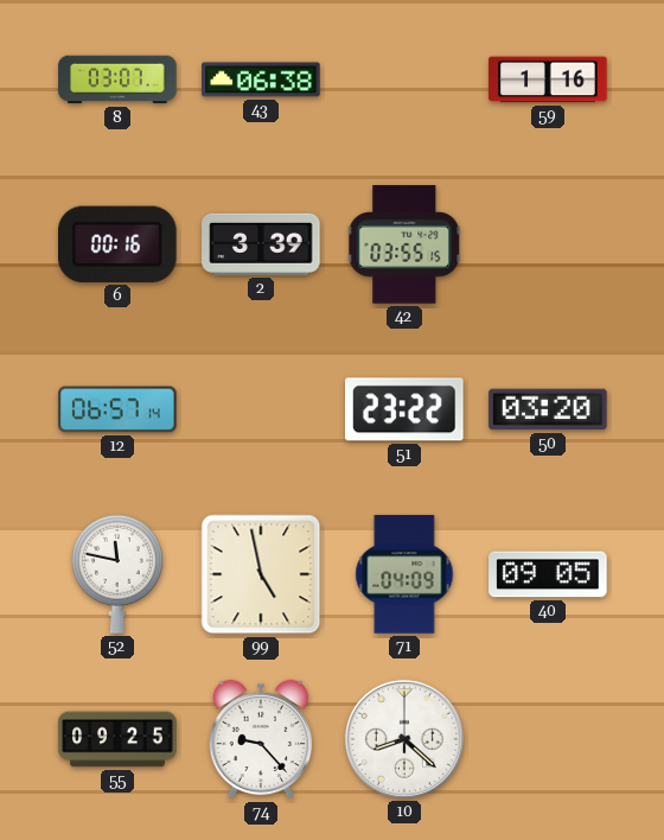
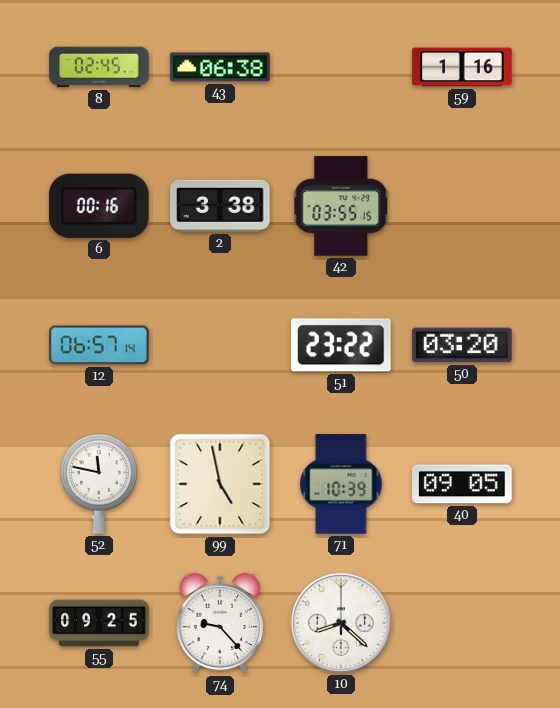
8: 03:07 -> 02:45 (99, 67)
2: 3:39 -> 3:38 (220, 206)
71: 04:09 -> 10:39 (341, 484)
